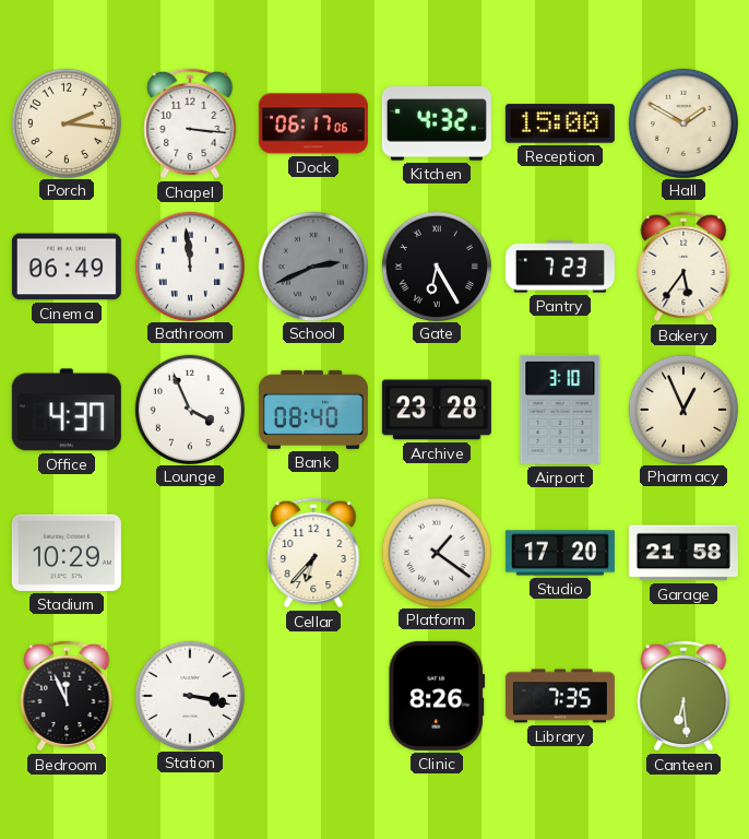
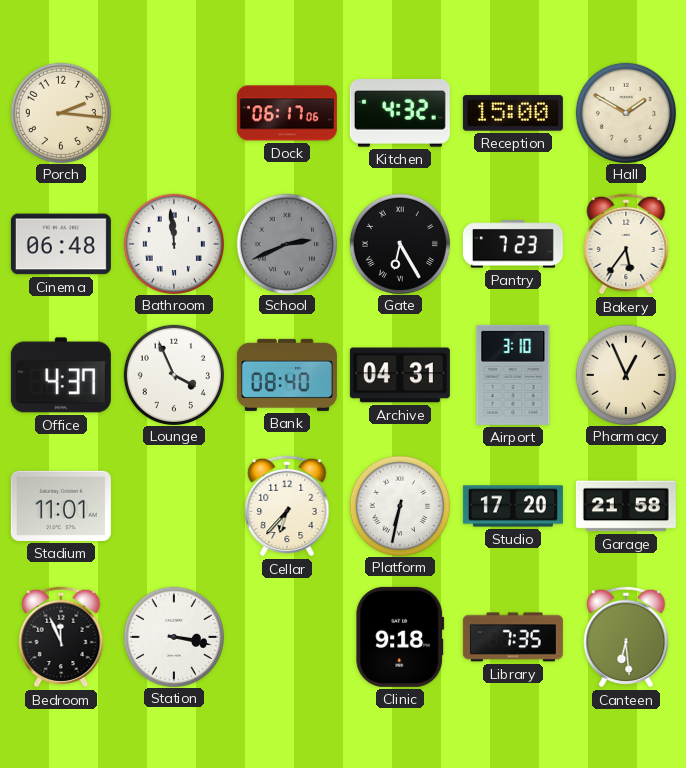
Chapel: 3:16 -> none (190, 123)
Cinema: 06:49 -> 06:48 (61, 244)
Archive: 23:28 -> 04:31 (400, 375)
Stadium: 10:29 -> 11:01 (61, 506)
Platform: 1:21 -> 6:32 (399, 505)
Clinic: 8:26 -> 9:18 (400, 637)
